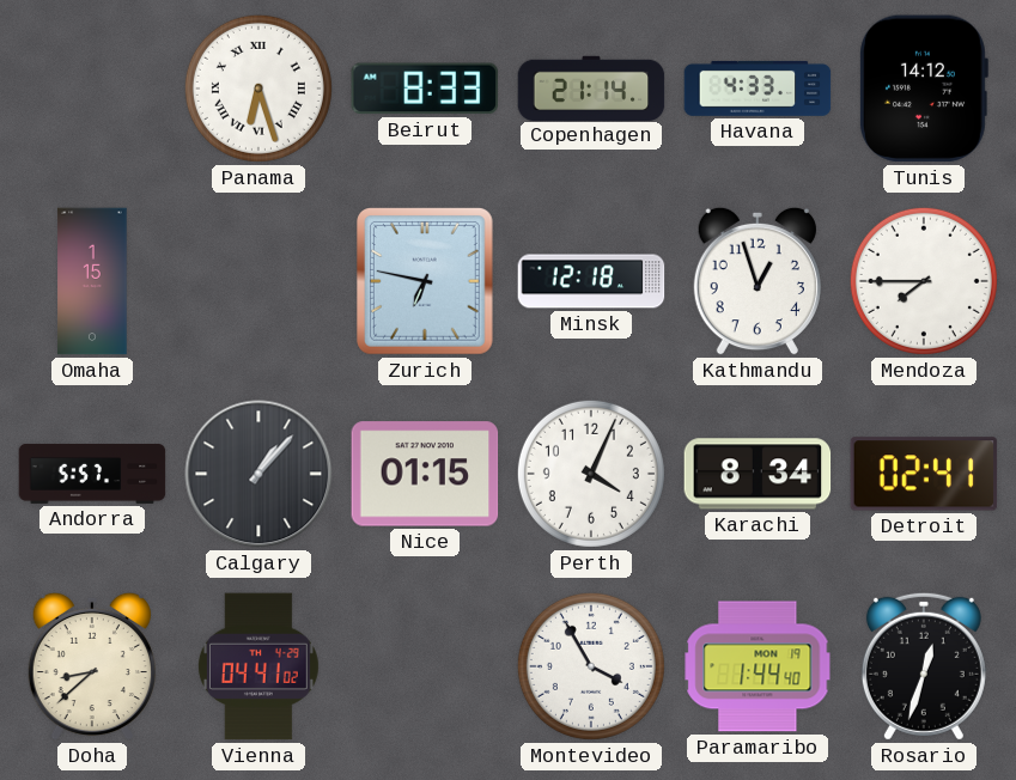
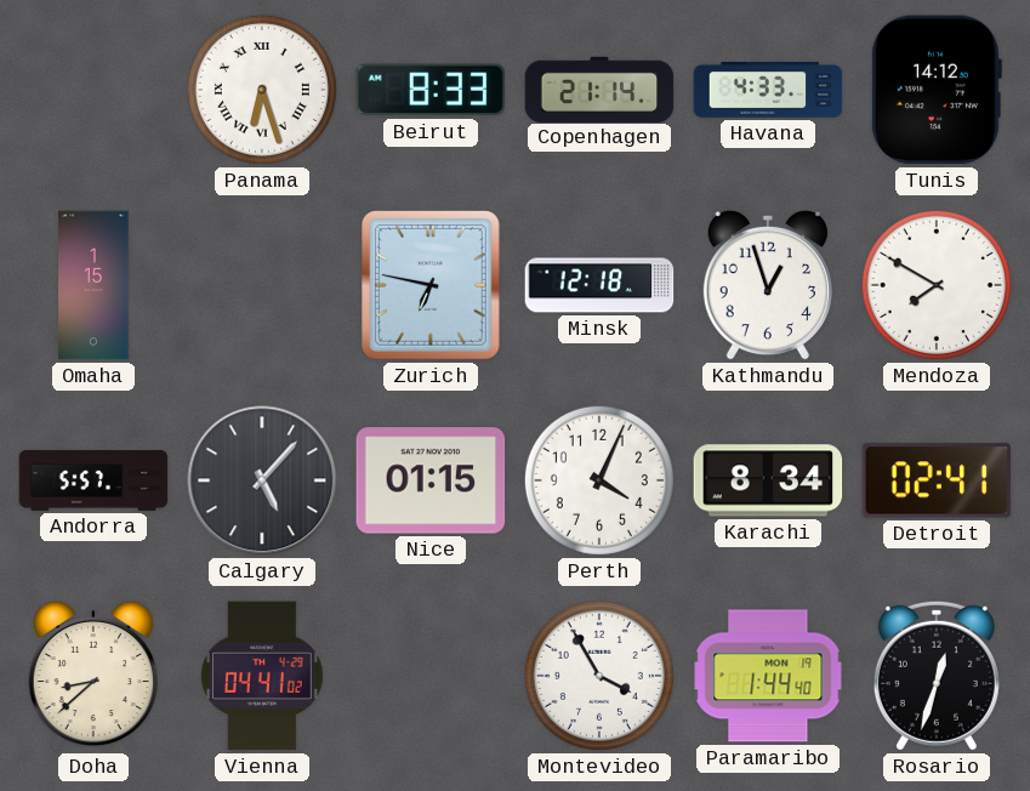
Mendoza: 7:45 -> 7:50 (937, 285)
Calgary: 1:07 -> 5:07 (262, 480)
